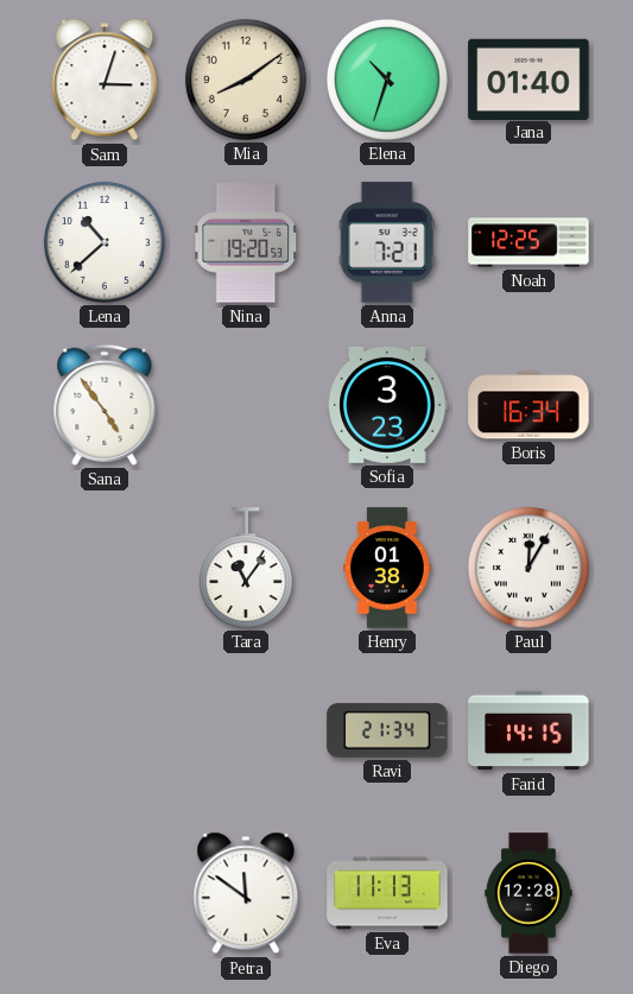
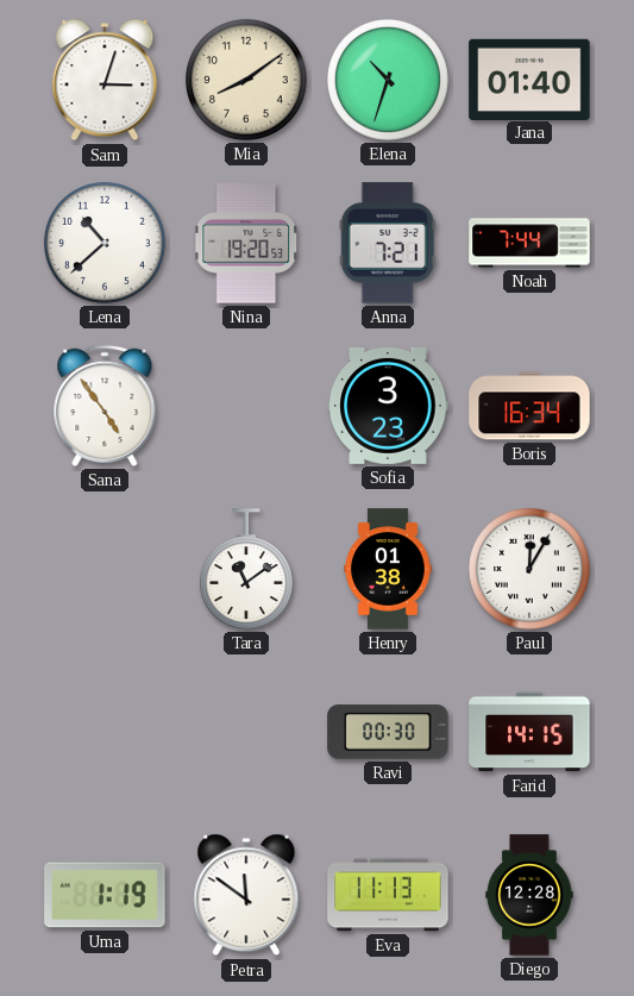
Noah: 12:25 -> 7:44 (529, 243)
Tara: 11:06 -> 11:09 (246, 569)
Ravi: 21:34 -> 00:30 (388, 732)
Uma: none -> 1:19 (105, 895)
